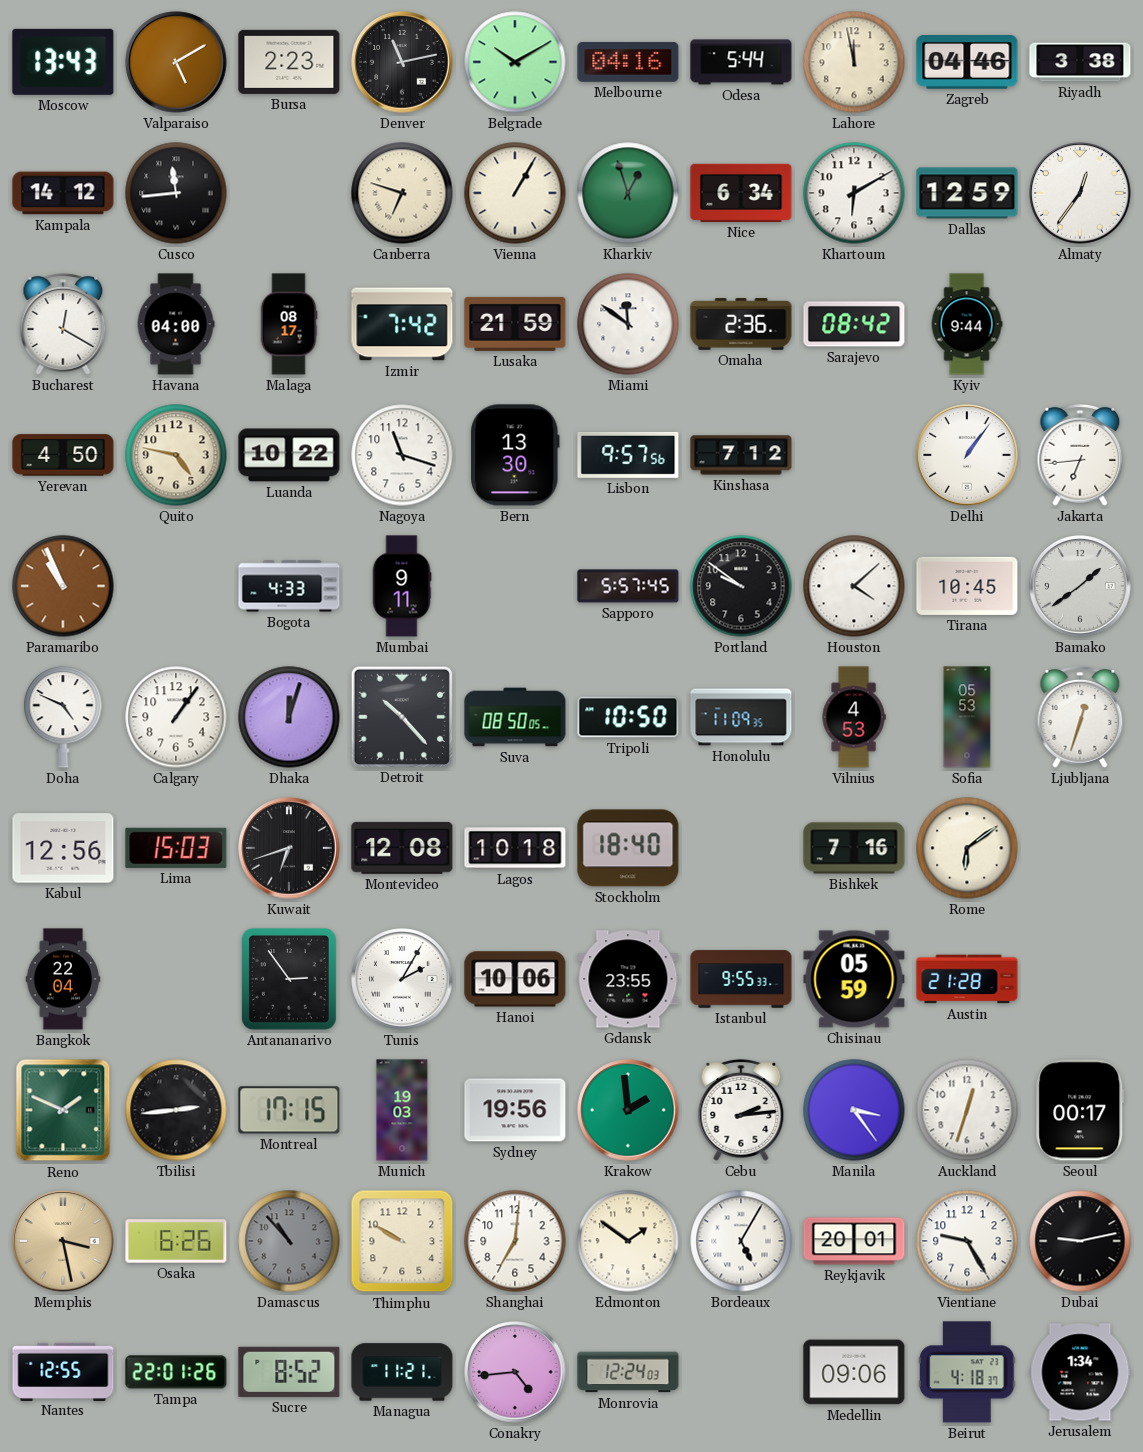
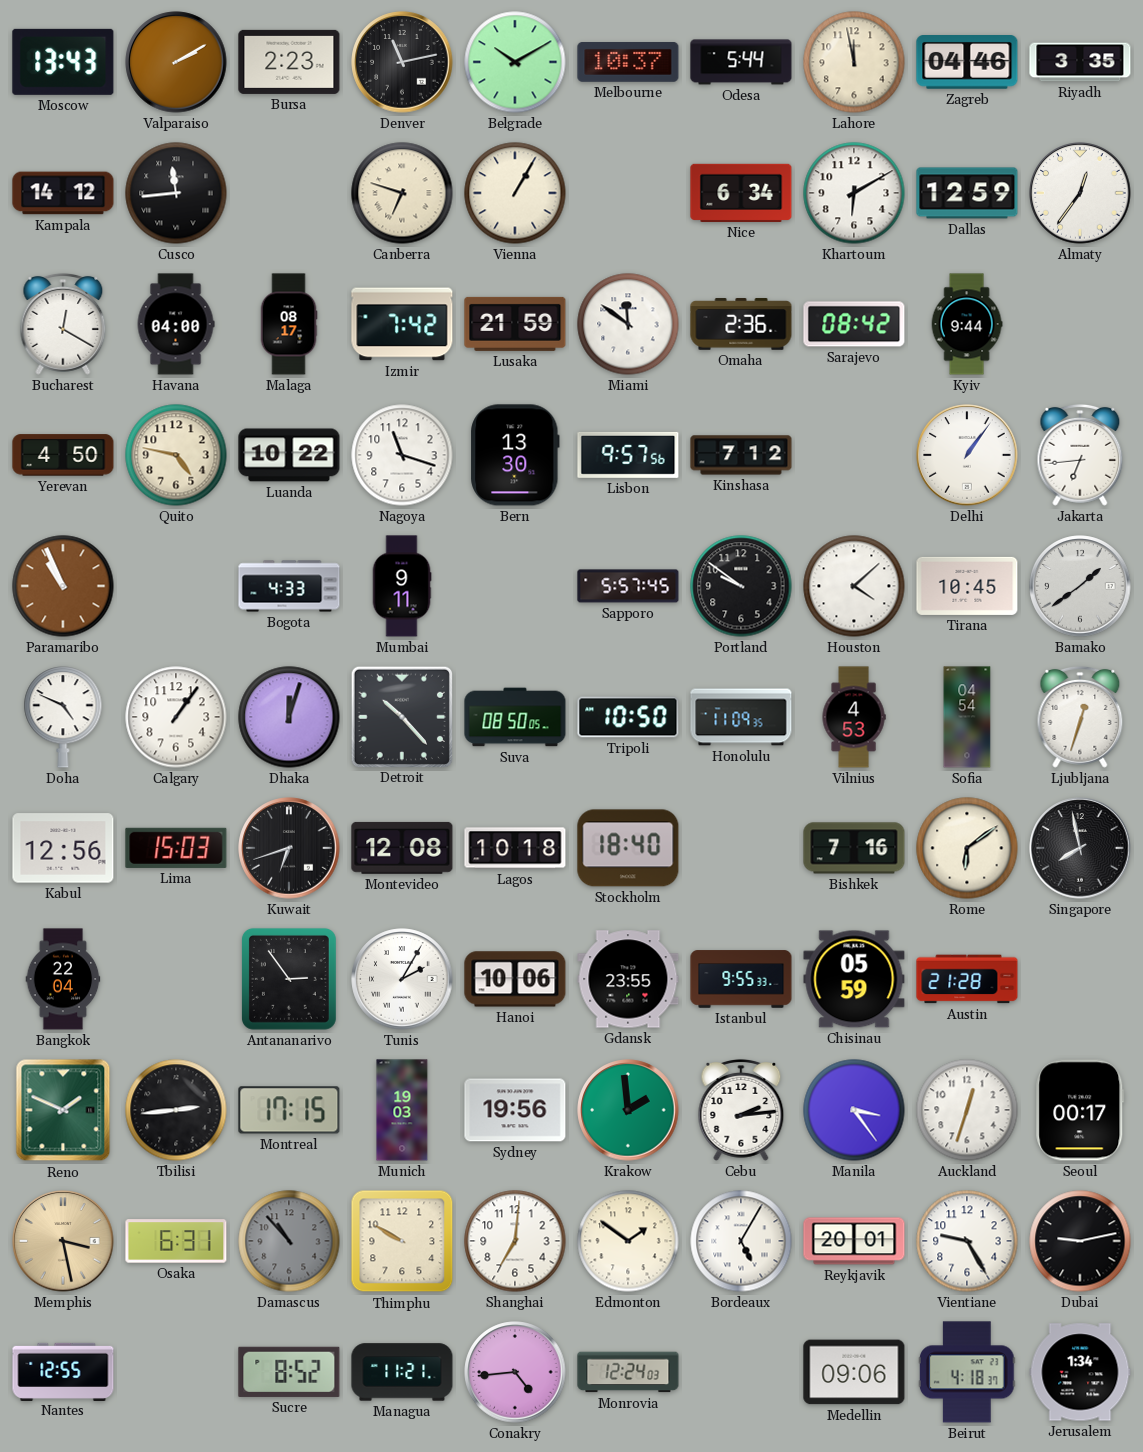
Valparaiso: 5:10 -> 2:10 (176, 62)
Melbourne: 04:16 -> 10:37 (628, 63)
Riyadh: 3:38 -> 3:35 (1080, 62)
Kharkiv: 12:57 -> none (628, 193)
Sofia: 05:53 -> 04:54 (967, 717)
Singapore: none -> 7:58 (1080, 848)
Osaka: 6:26 -> 6:31 (176, 1241)
Tampa: 22:01 -> none (176, 1372)
